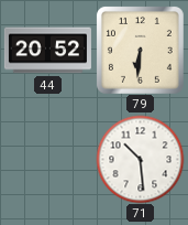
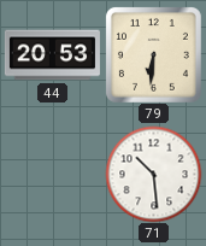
44: 20:52 -> 20:53 (52, 55)
